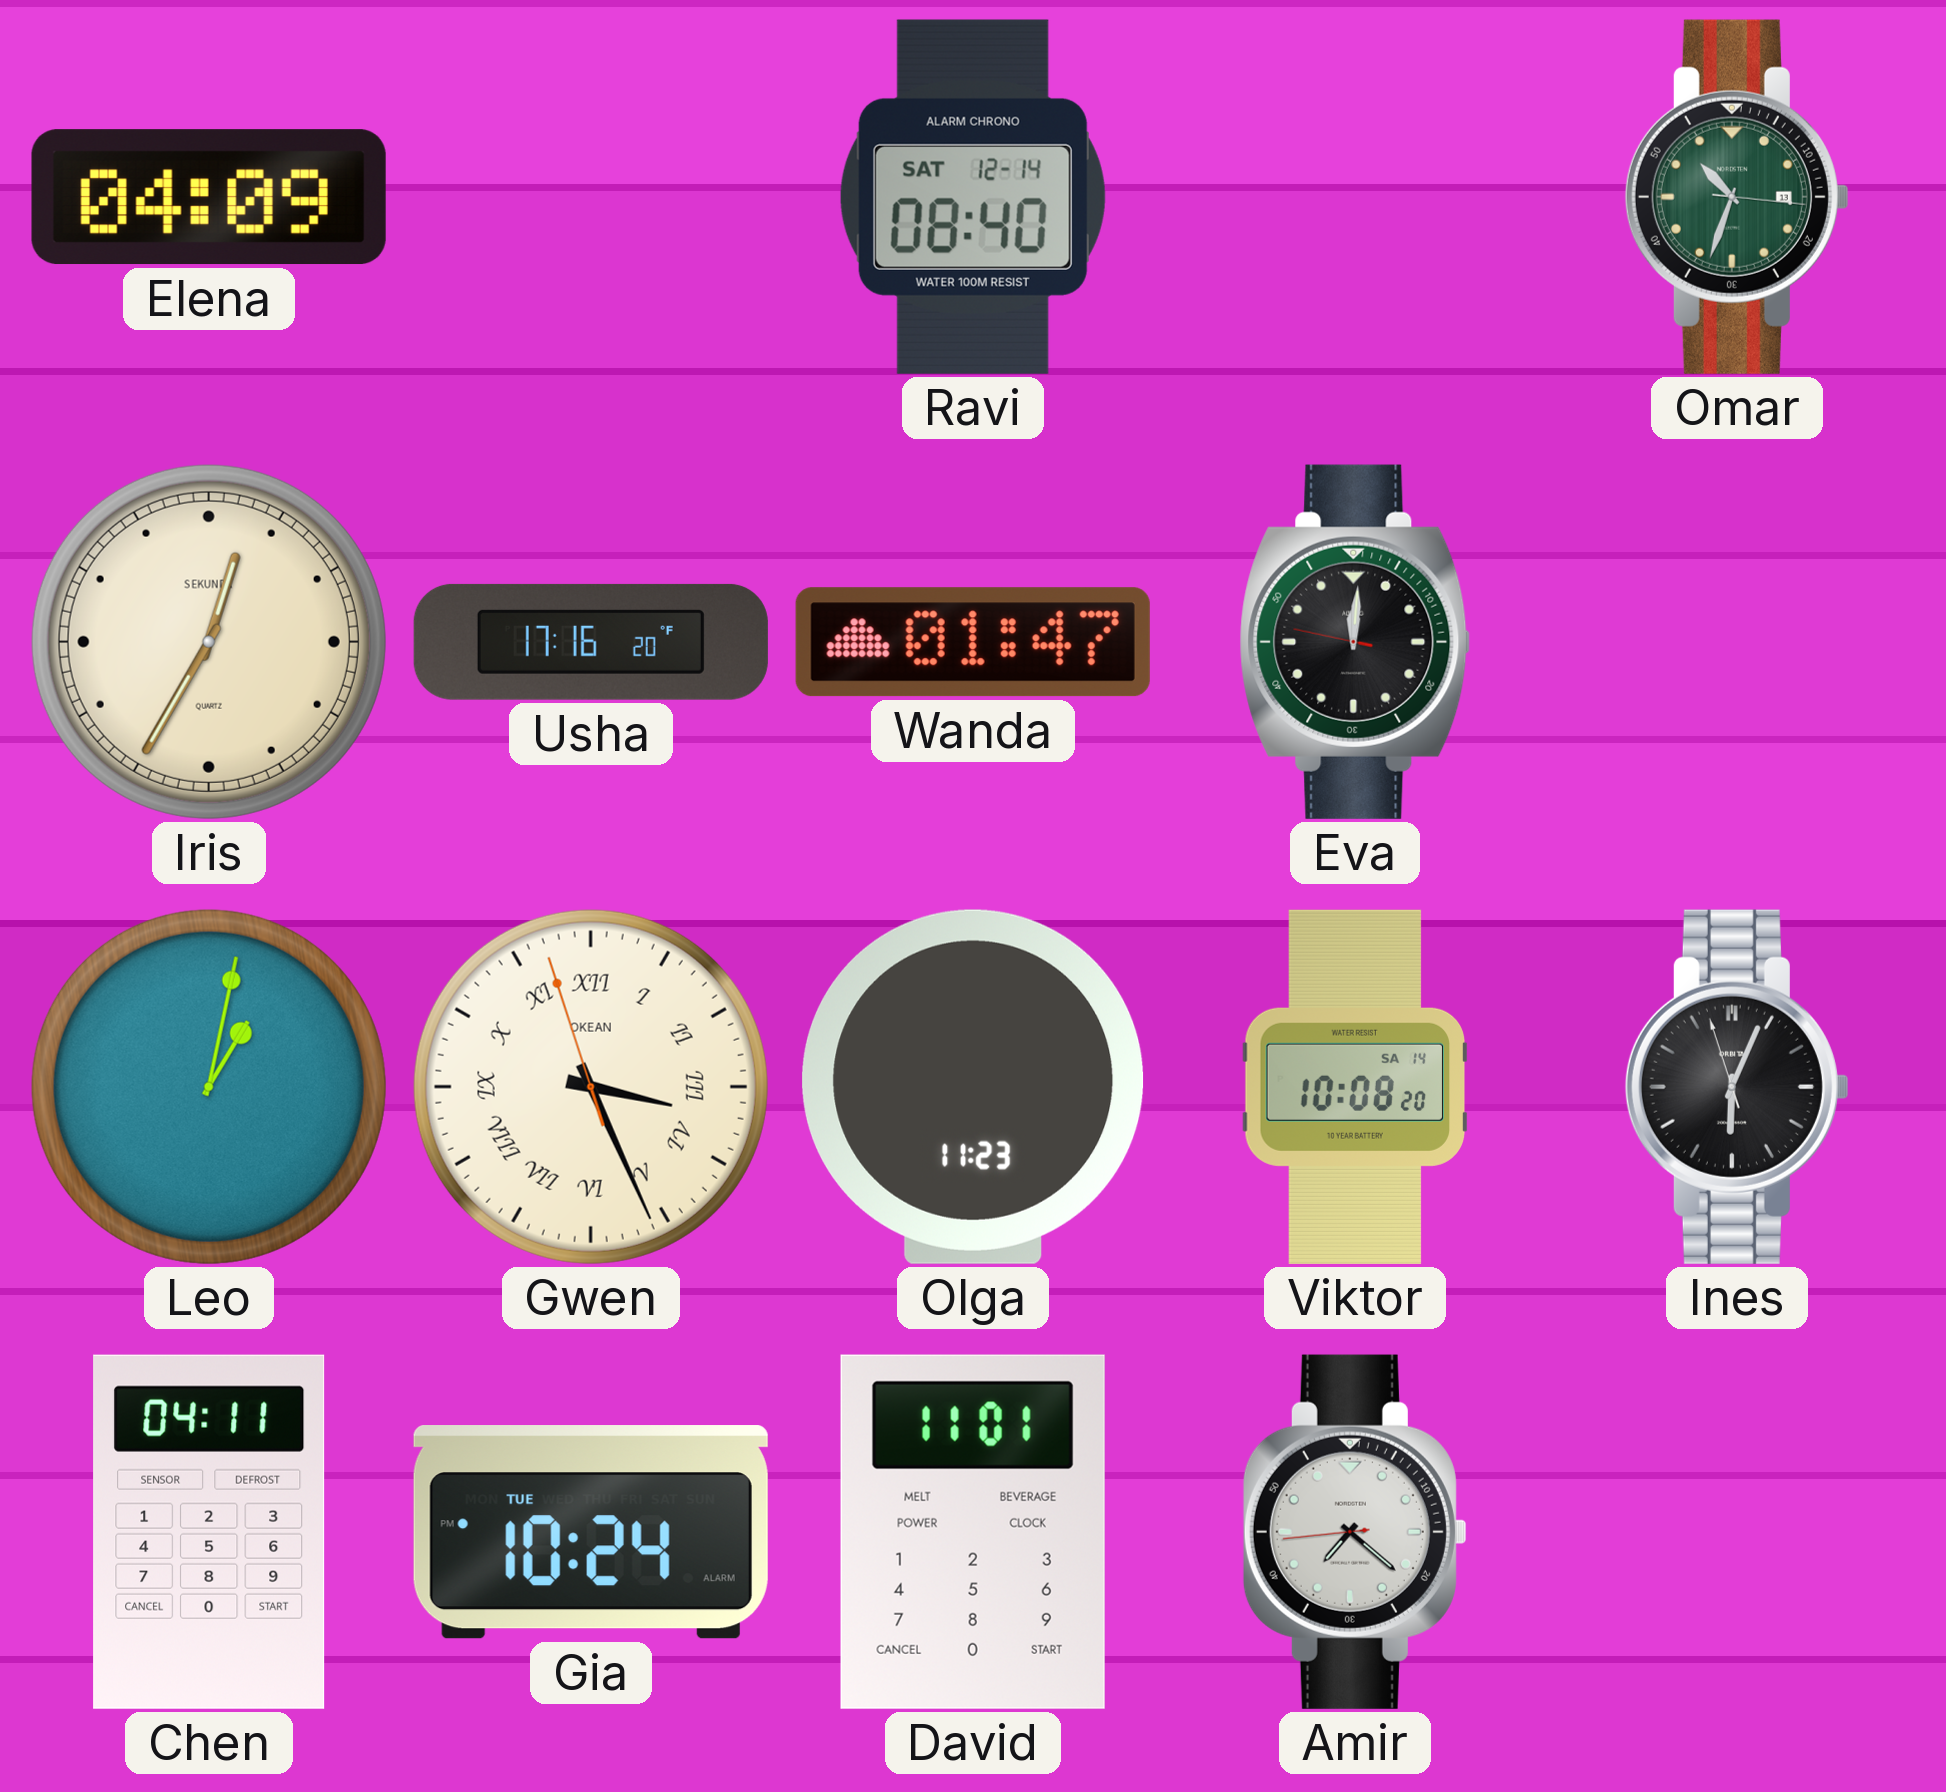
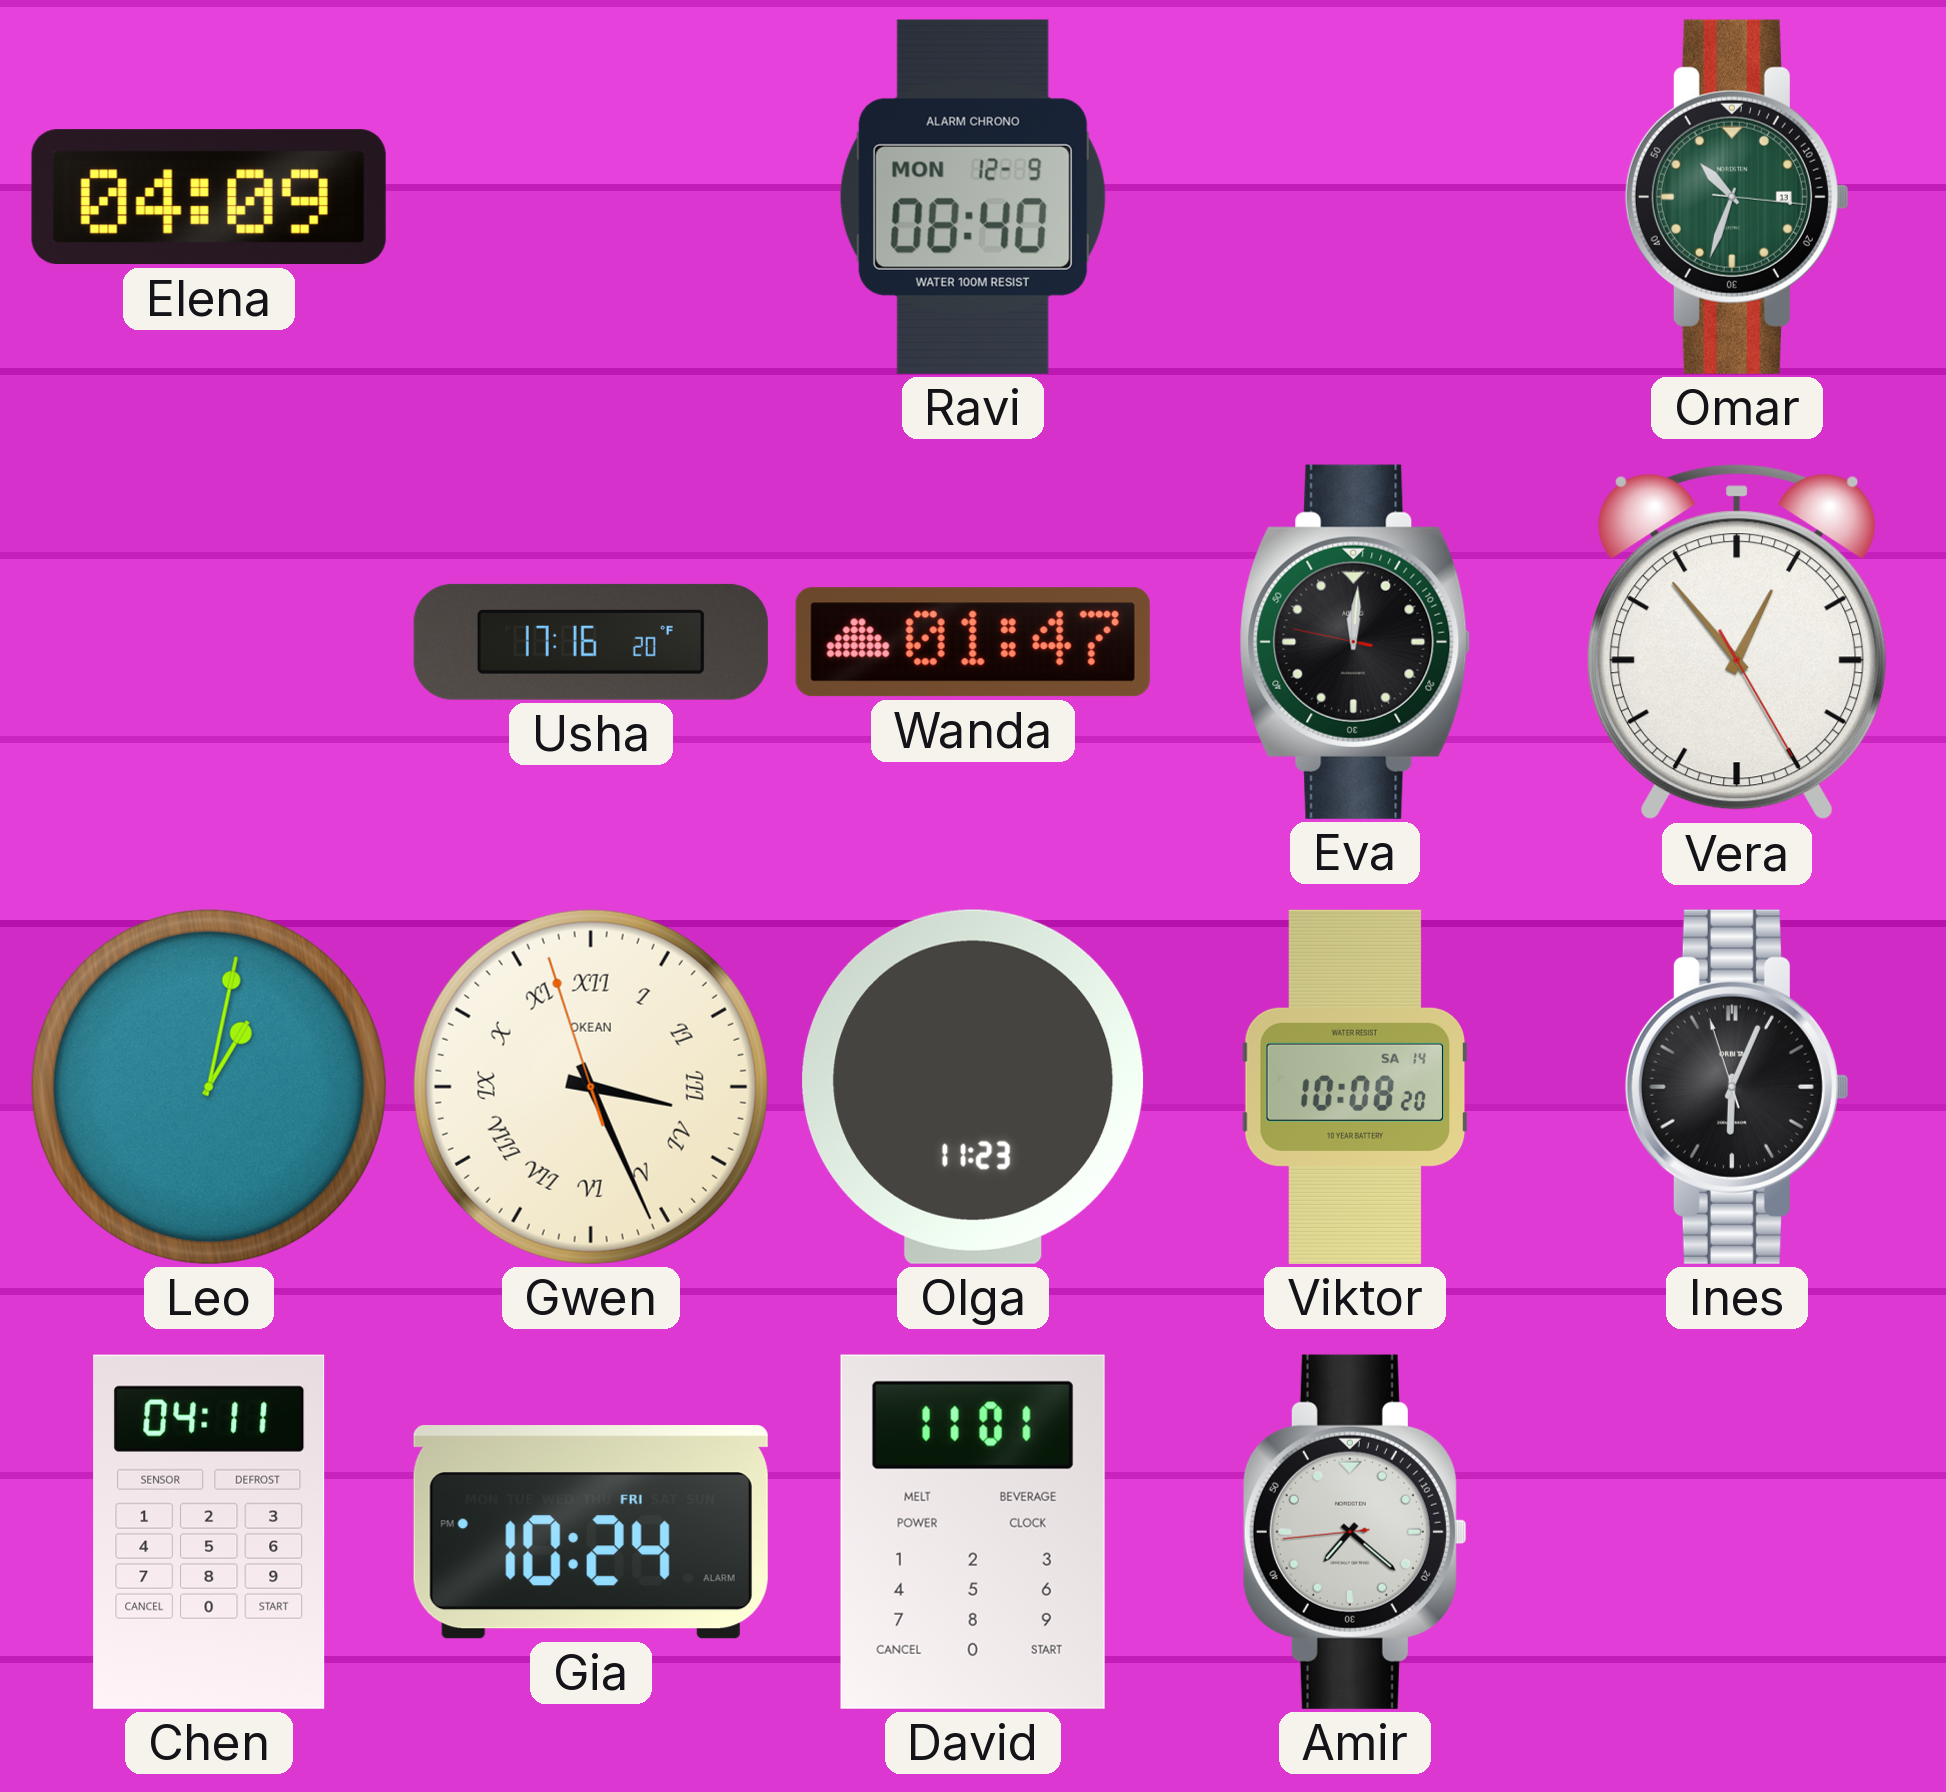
Ravi date: SAT 12-14 -> MON 12-9 (973, 197)
Iris: 12:35 -> none (209, 642)
Vera: none -> 12:53 (1737, 642)
Gia date: TUE -> FRI (591, 1532)
